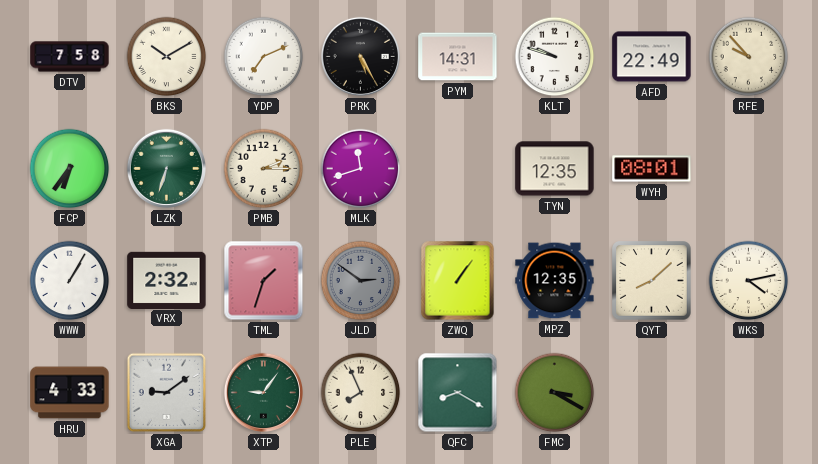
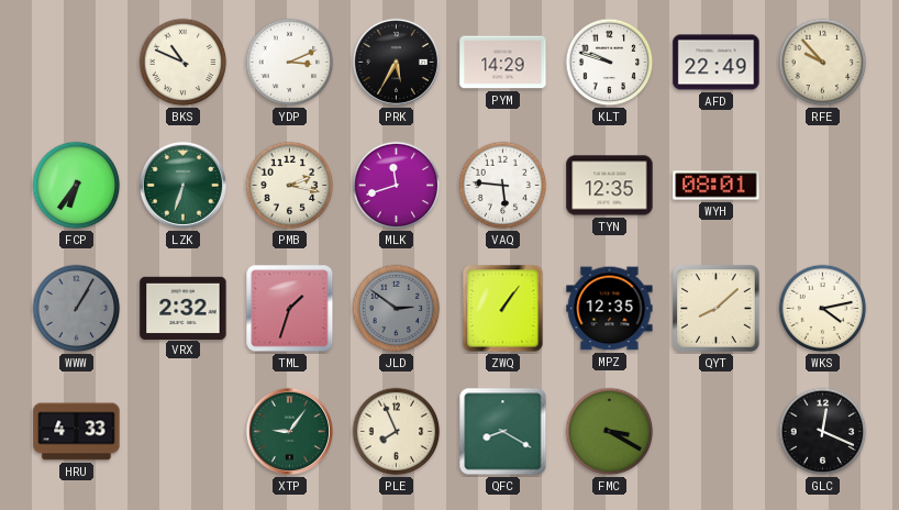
DTV: 7:58 -> none (70, 57)
BKS: 10:10 -> 10:49 (184, 63)
YDP: 7:11 -> 3:11 (290, 63)
PRK: 5:25 -> 5:35 (396, 62)
PYM: 14:31 -> 14:29 (503, 63)
PMB: 2:15 -> 2:17 (290, 186)
VAQ: none -> 5:46 (503, 186)
WWW dial: white -> grey (77, 309)
XGA: 9:09 -> none (167, 393)
GLC: none -> 12:19 (823, 432)
